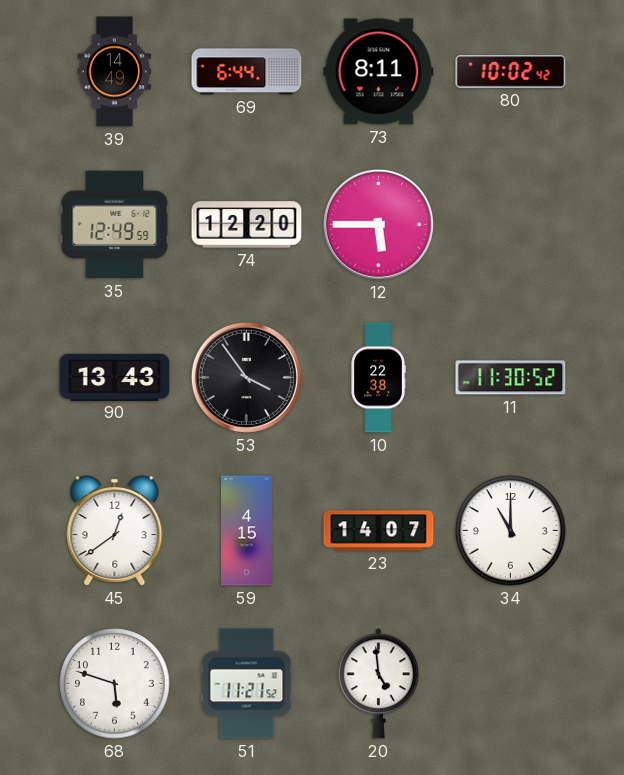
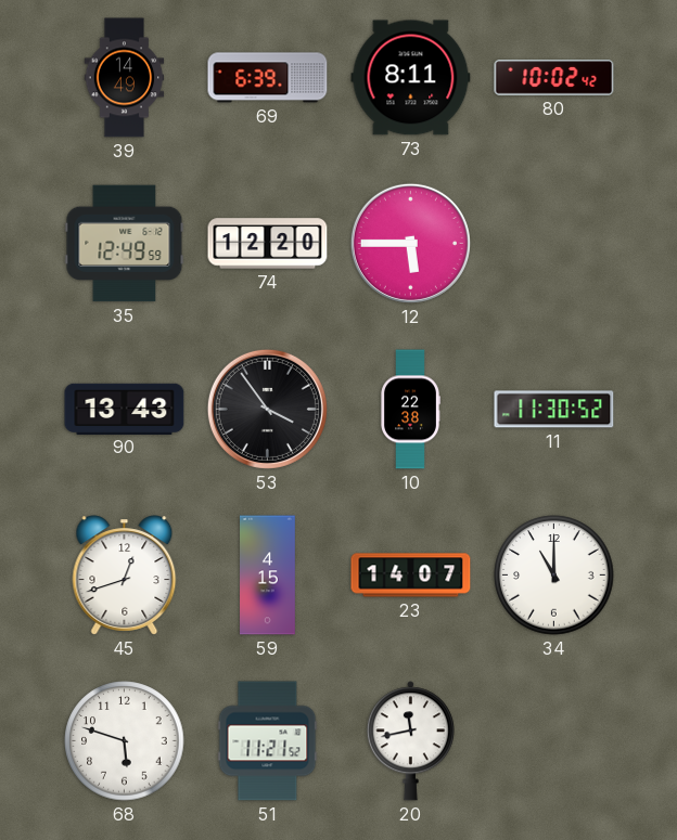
69: 6:44 -> 6:39 (268, 78)
45: 12:39 -> 12:42 (125, 576)
20: 4:59 -> 11:43 (410, 741)
